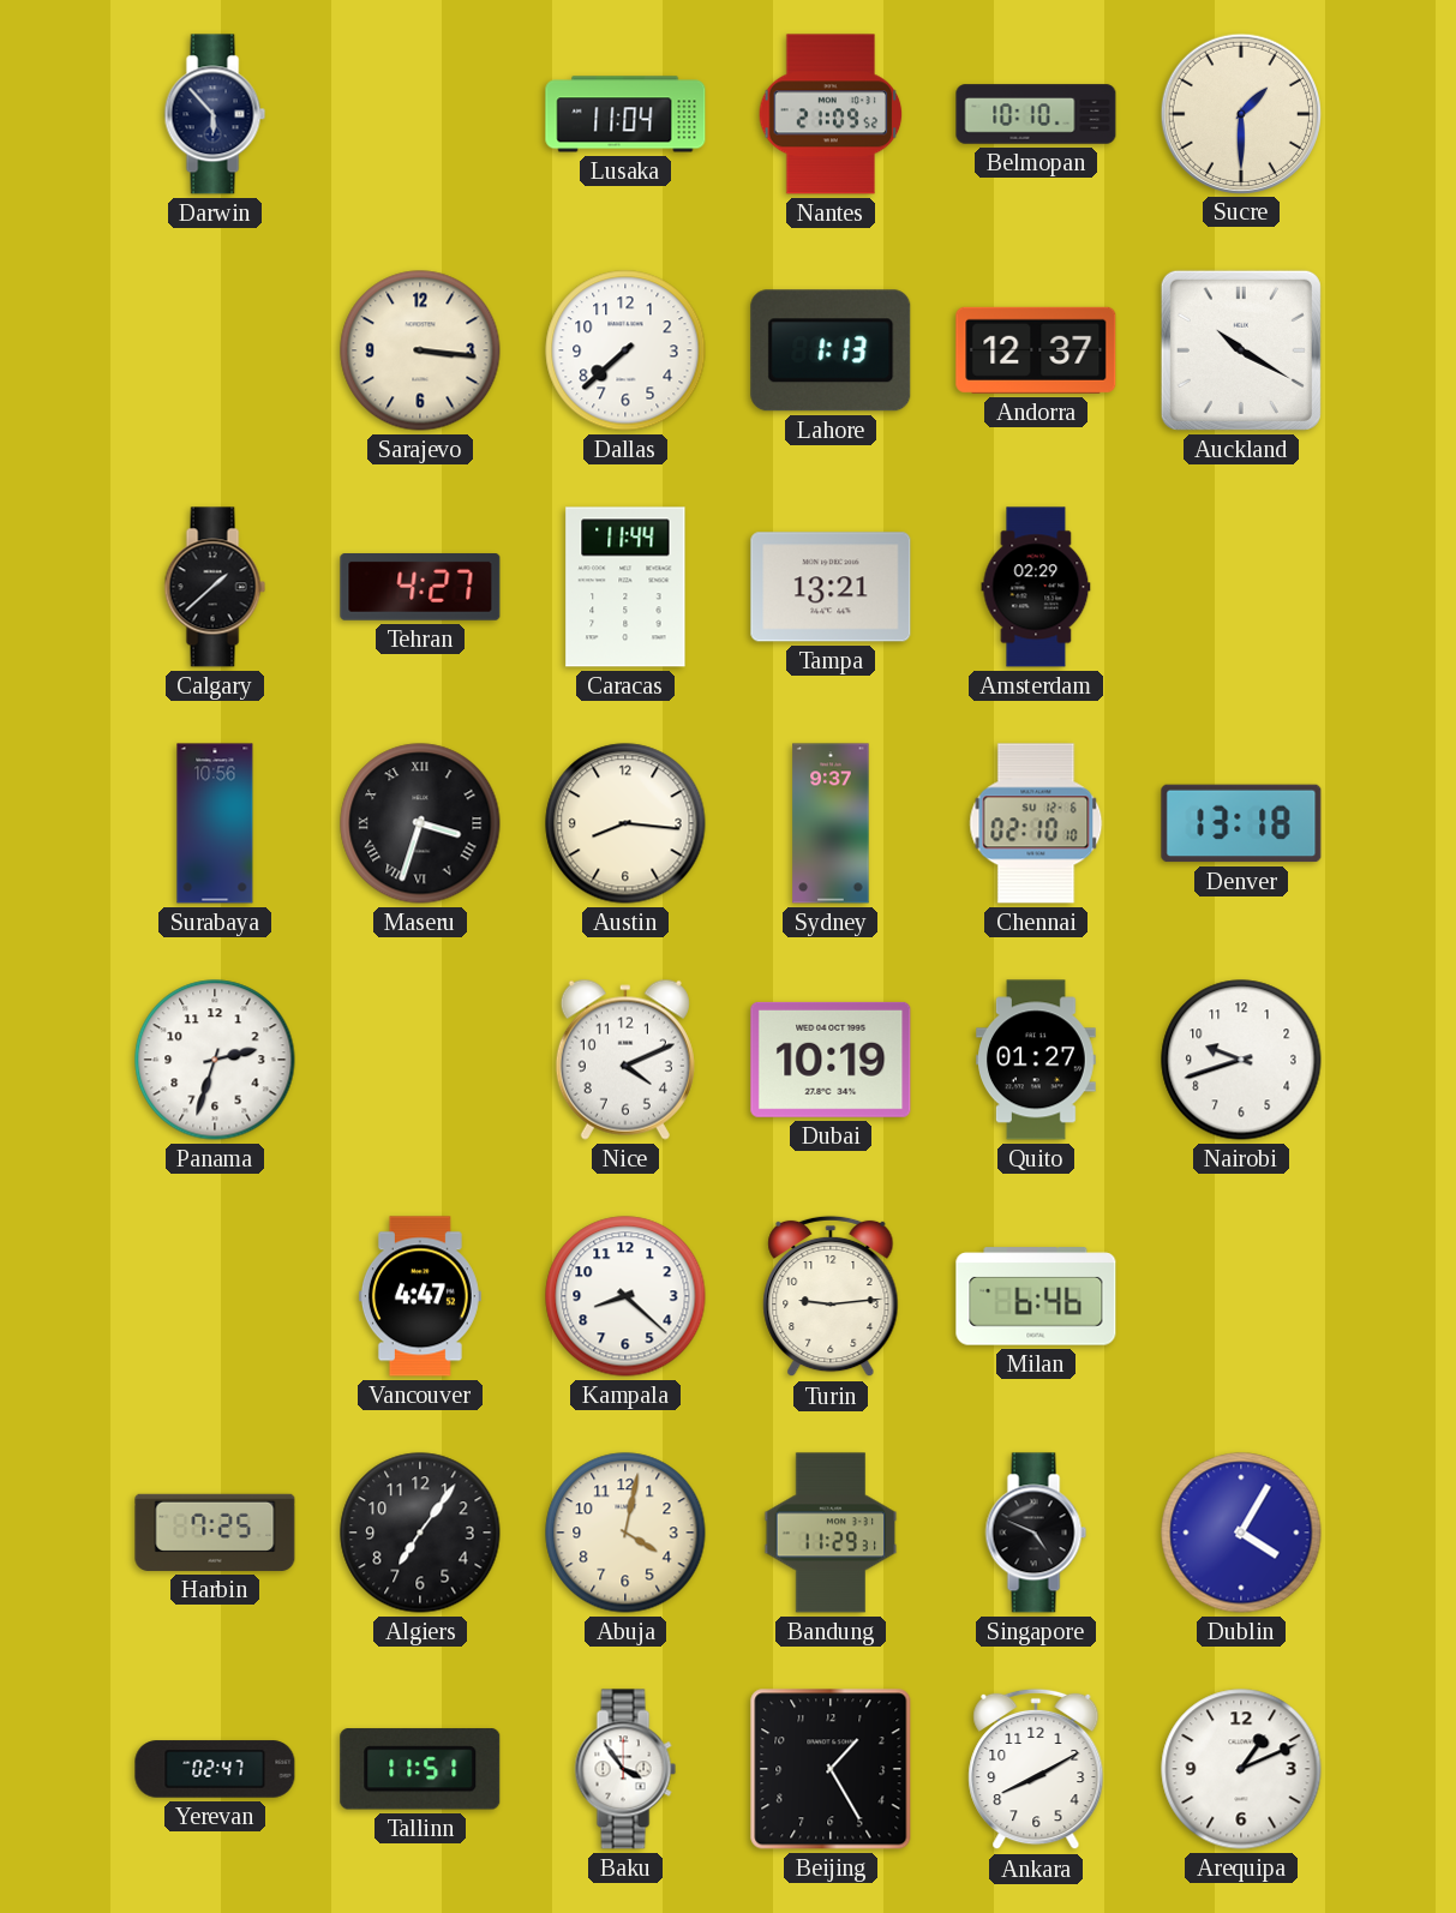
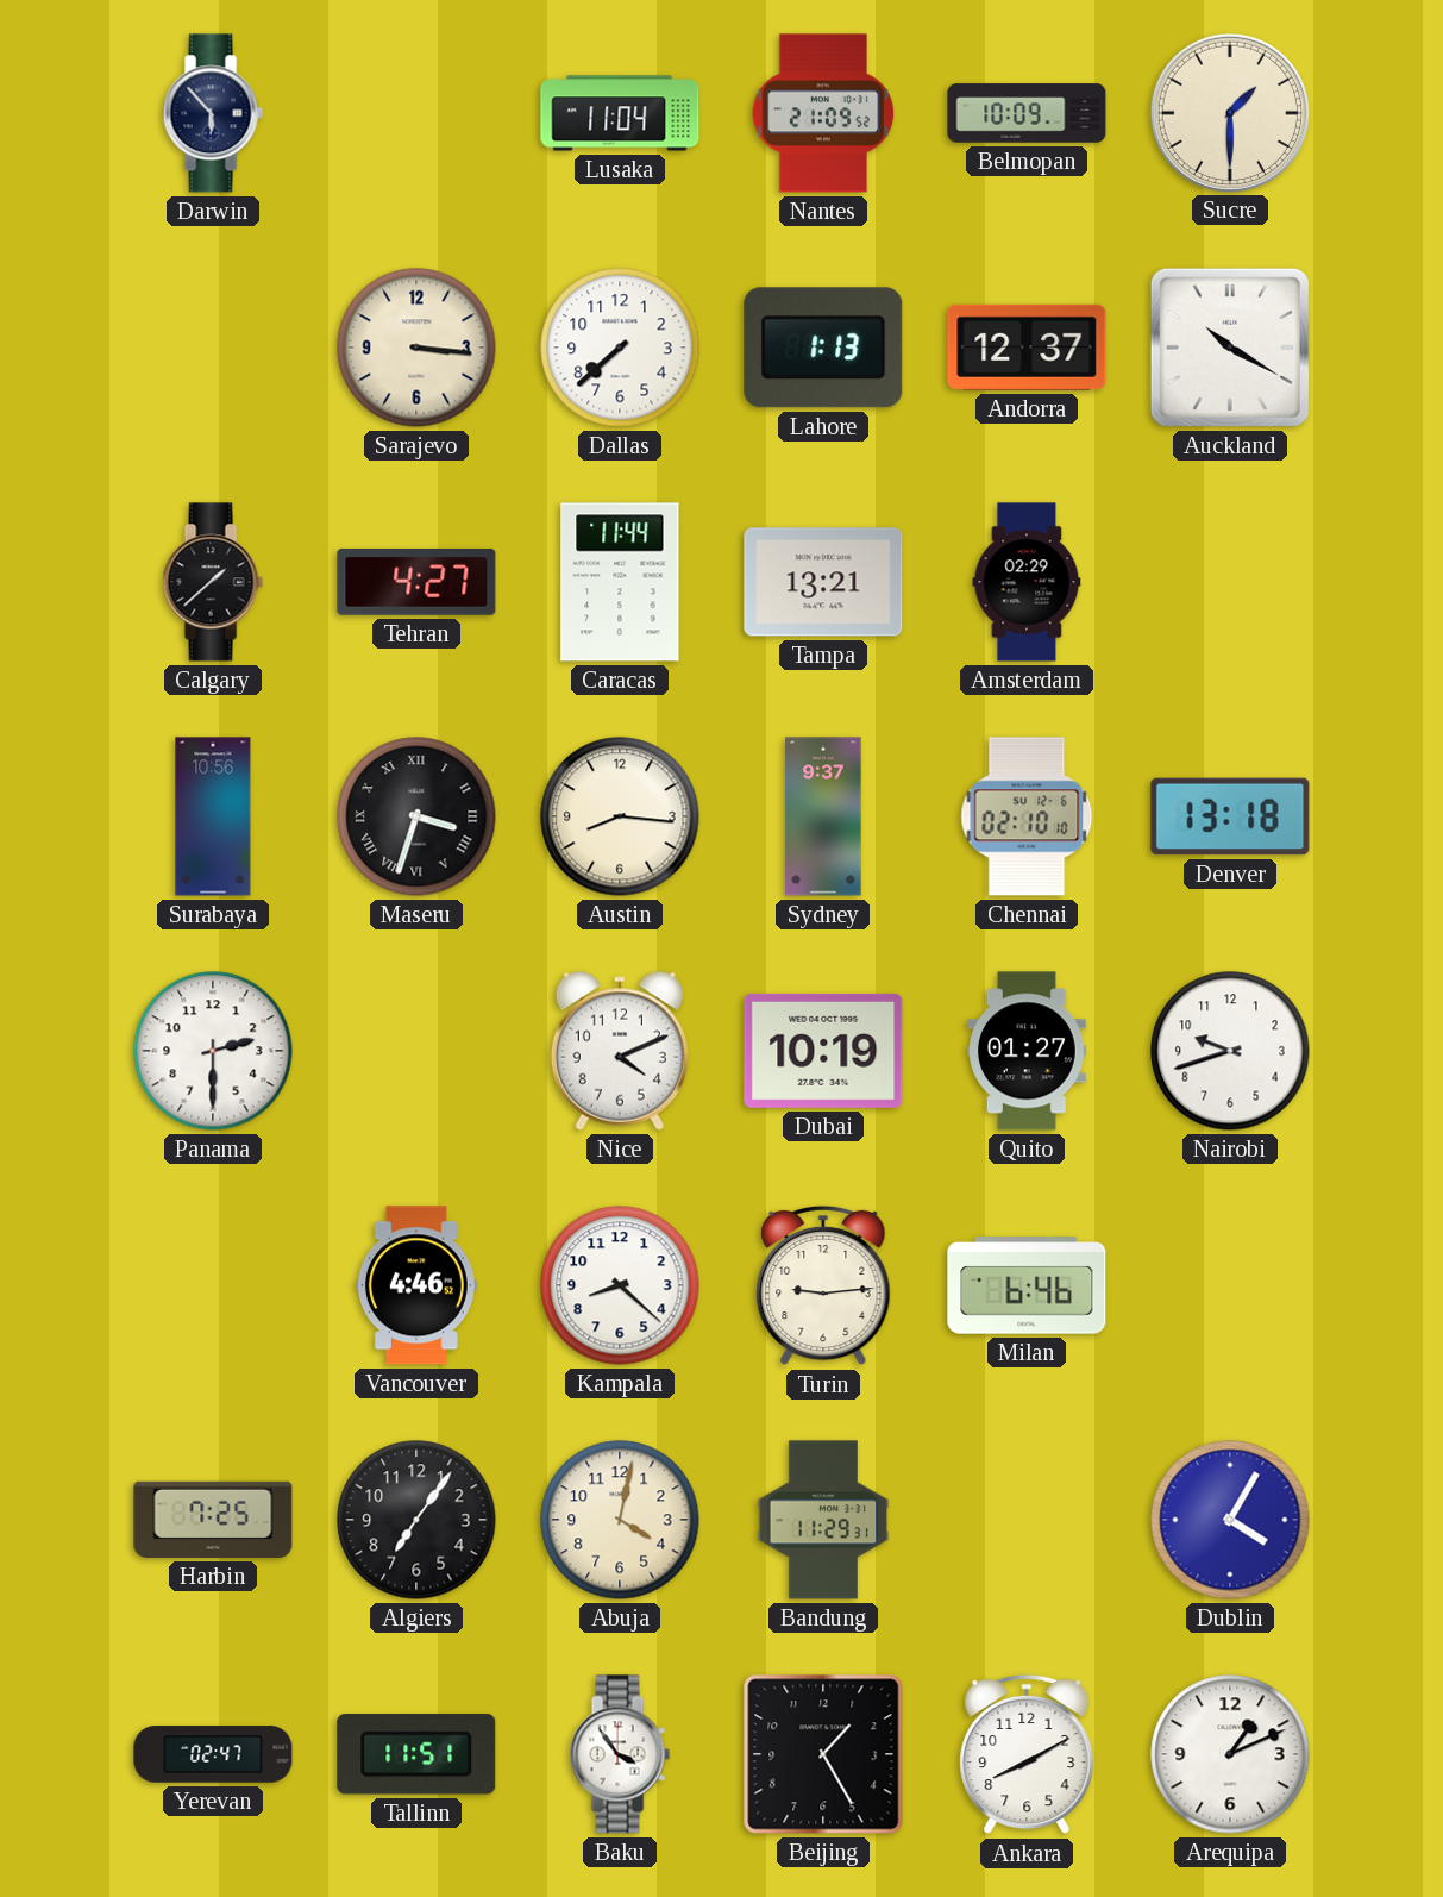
Belmopan: 10:10 -> 10:09 (1027, 113)
Panama: 2:33 -> 2:30 (213, 1051)
Vancouver: 4:47 -> 4:46 (416, 1285)
Singapore: 4:49 -> none (1036, 1533)
